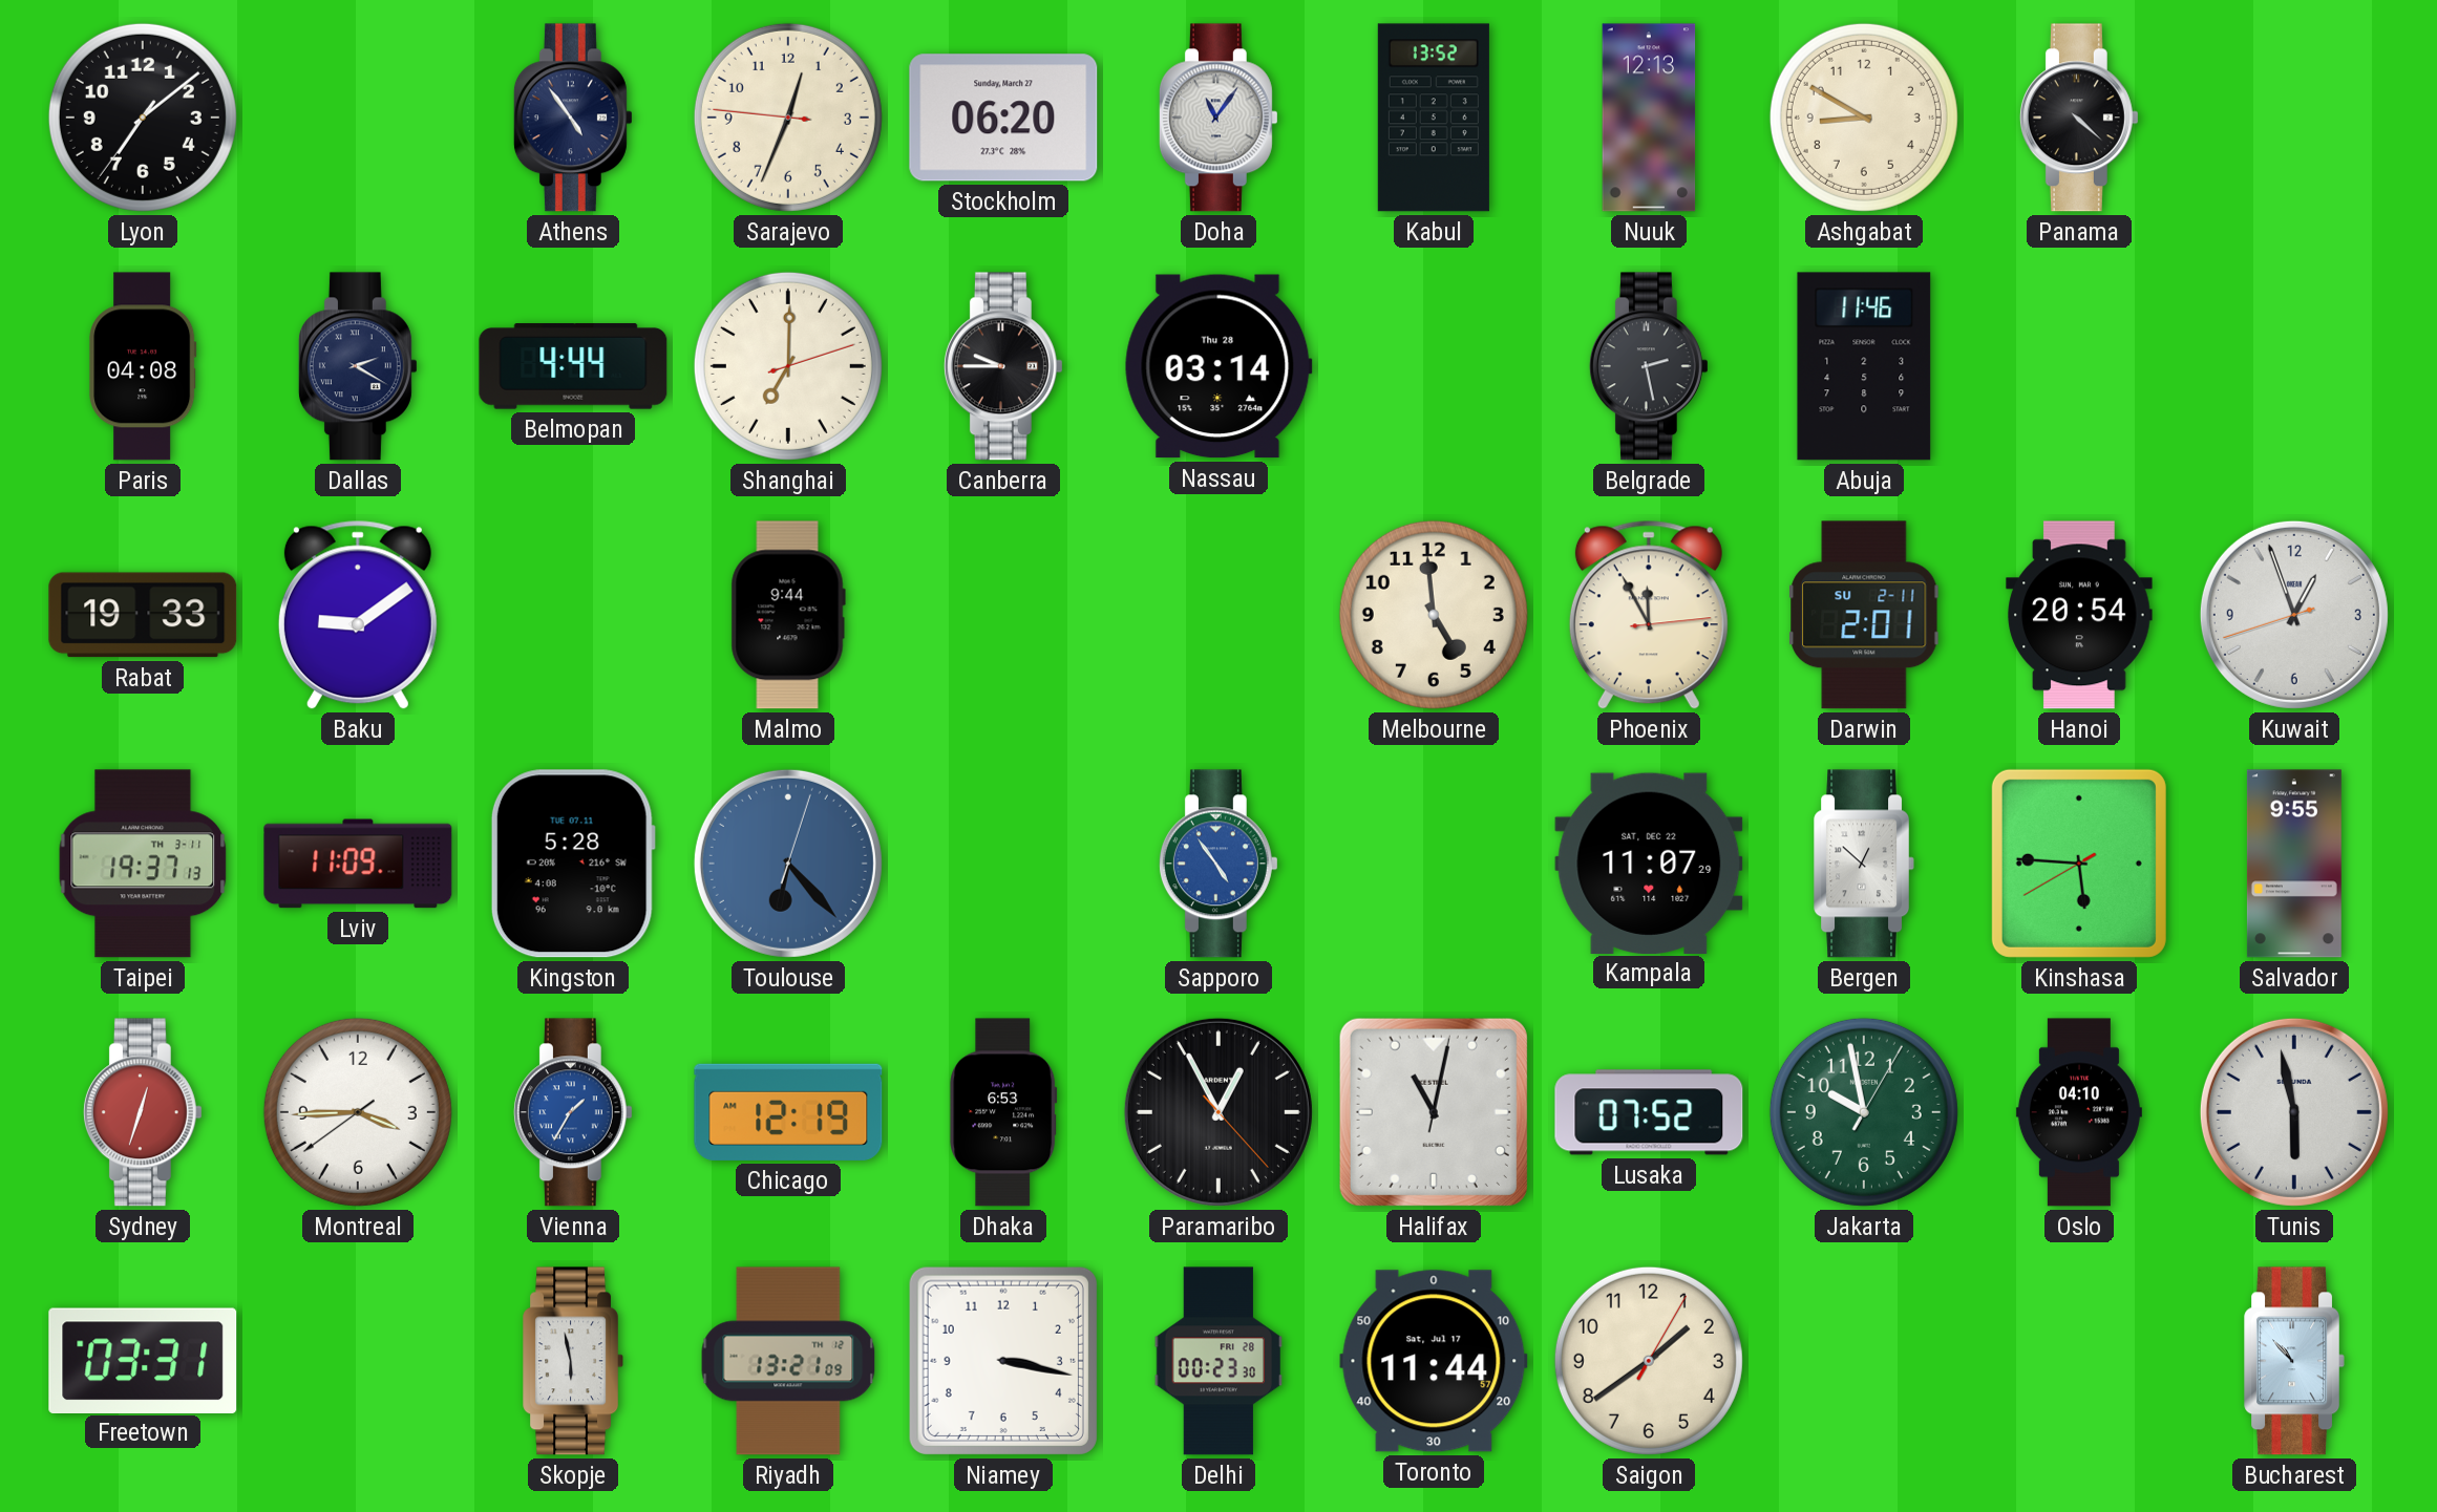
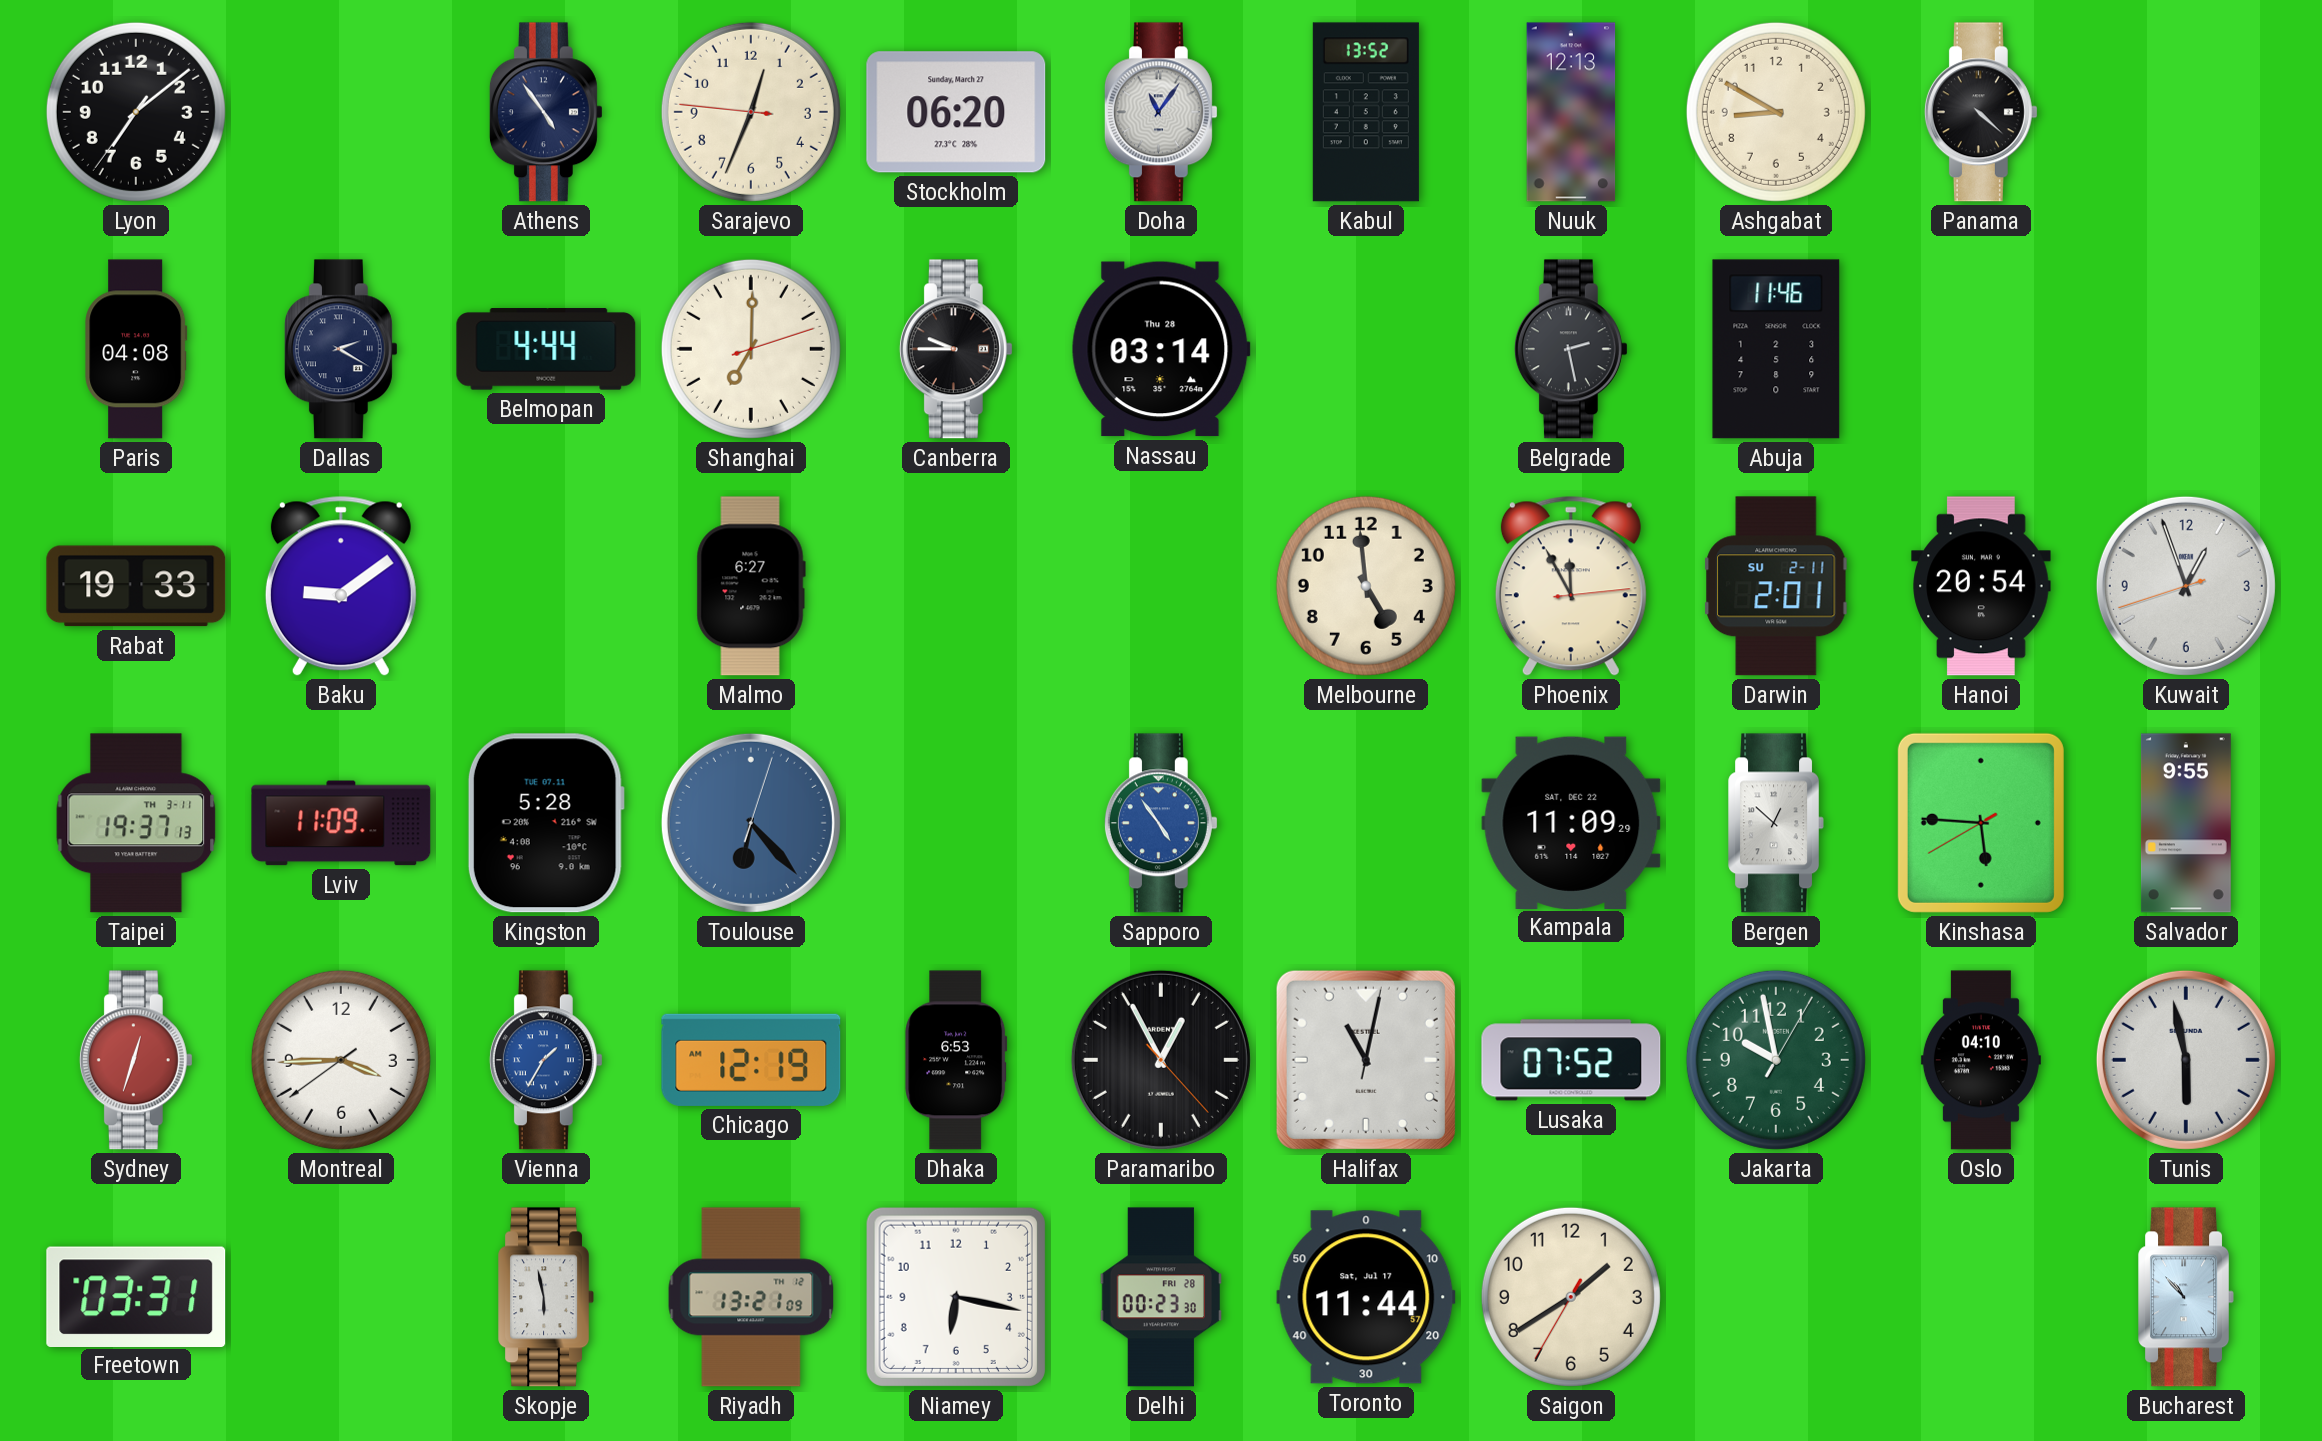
Malmo: 9:44 -> 6:27 (751, 586)
Kampala: 11:07 -> 11:09 (1571, 822)
Niamey: 3:17 -> 6:17 (956, 1297)
Saigon: 1:39:05 -> 1:39:35 (1571, 1297)
